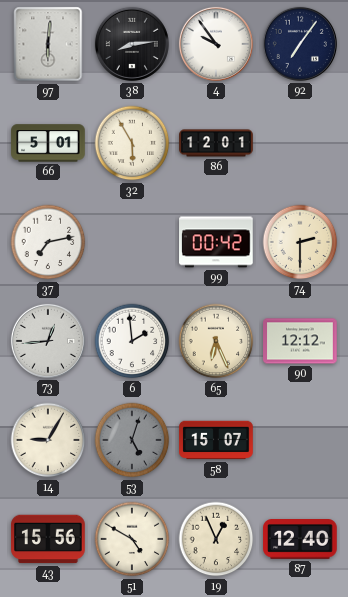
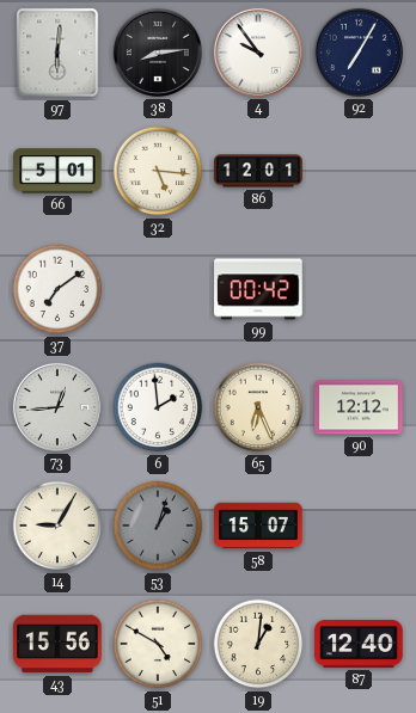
92: 7:06 -> 7:05 (359, 53)
32: 5:55 -> 5:16 (158, 171)
37: 7:13 -> 7:09 (57, 289)
74: 2:30 -> none (300, 242)
53: 5:03 -> 1:03 (158, 525)
19: 12:56 -> 1:01 (258, 644)
